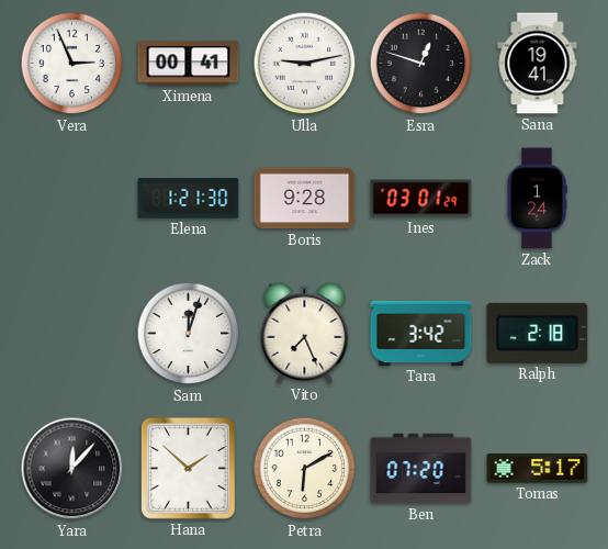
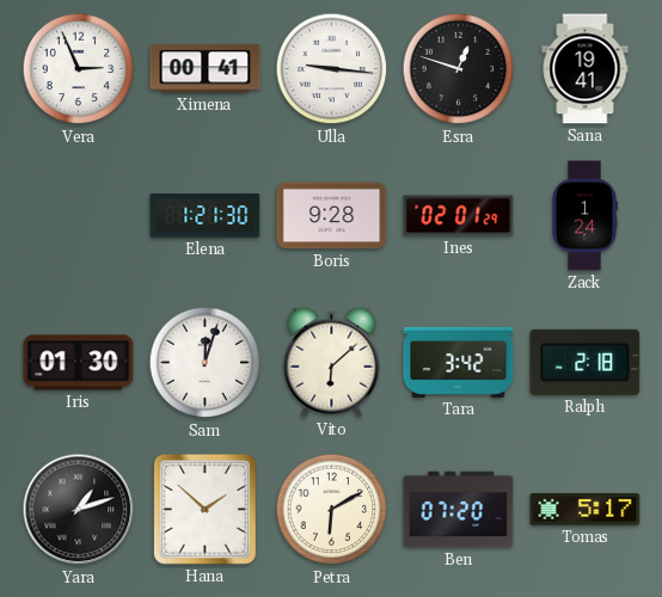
Ulla: 9:13 -> 9:16 (332, 69)
Ines: 03:01 -> 02:01 (459, 216)
Iris: none -> 01:30 (79, 363)
Vito: 7:26 -> 6:08 (332, 362)
Yara: 12:07 -> 1:12 (79, 510)
